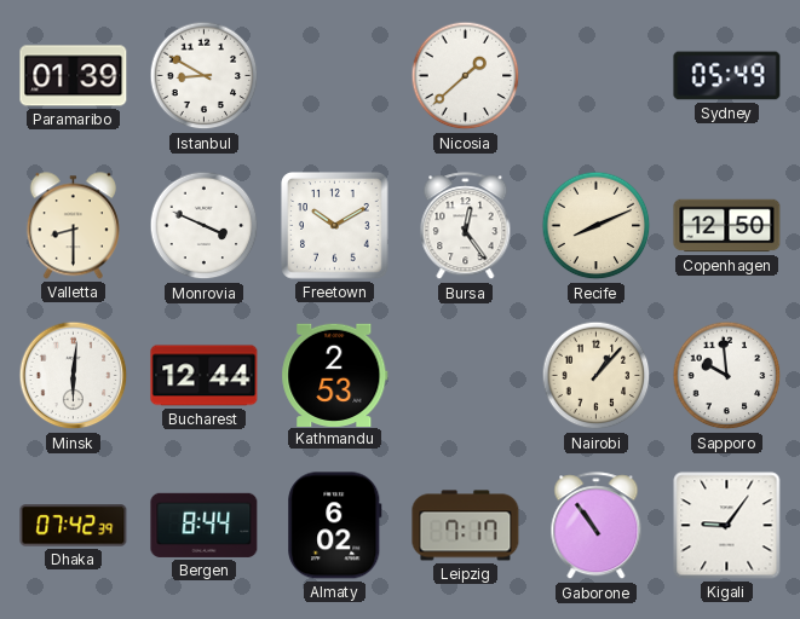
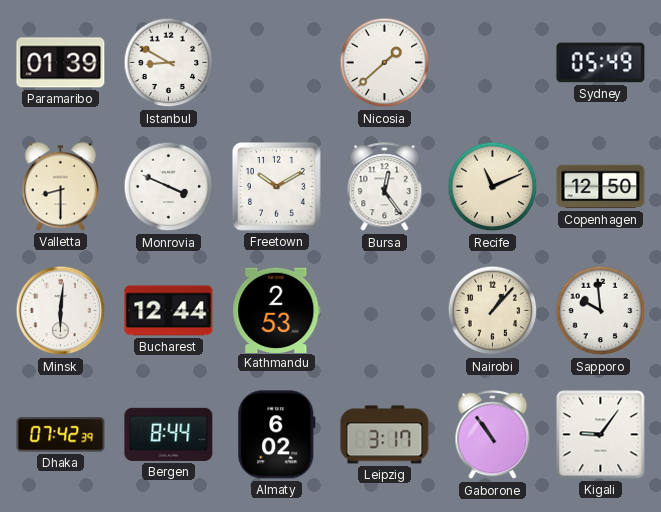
Recife: 8:11 -> 11:11 (493, 187)
Leipzig: 7:17 -> 3:17 (385, 435)
